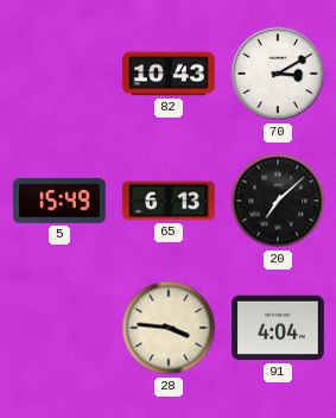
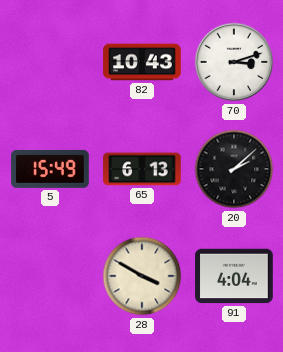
70: 3:10 -> 3:12 (234, 62)
20: 7:08 -> 2:08 (234, 169)
28: 3:46 -> 3:50 (142, 276)
